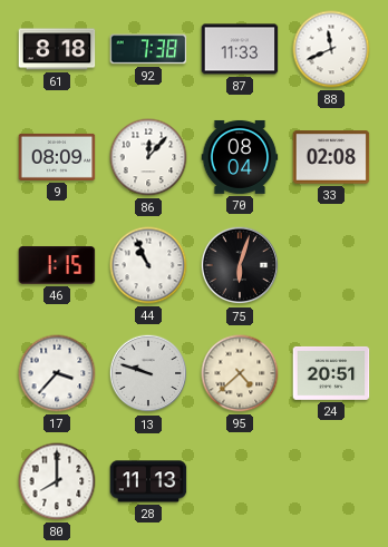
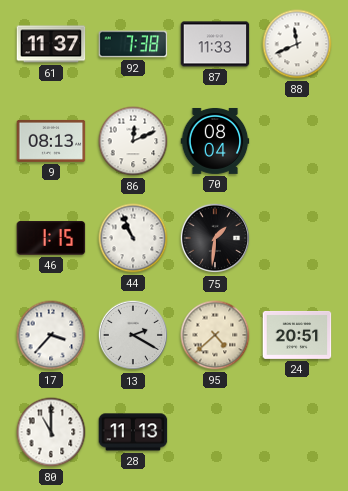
61: 8:18 -> 11:37 (51, 44)
9: 08:09 -> 08:13 (51, 141)
86: 12:07 -> 12:11 (133, 141)
33: 02:08 -> none (331, 157)
75: 6:03 -> 1:31 (215, 238)
13: 9:48 -> 2:20 (133, 335)
80: 8:00 -> 11:00 (51, 432)
